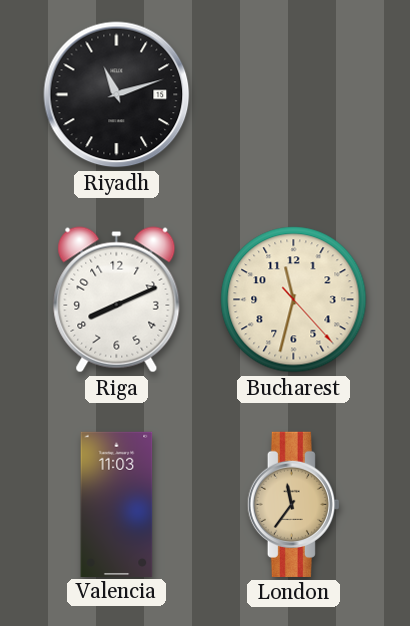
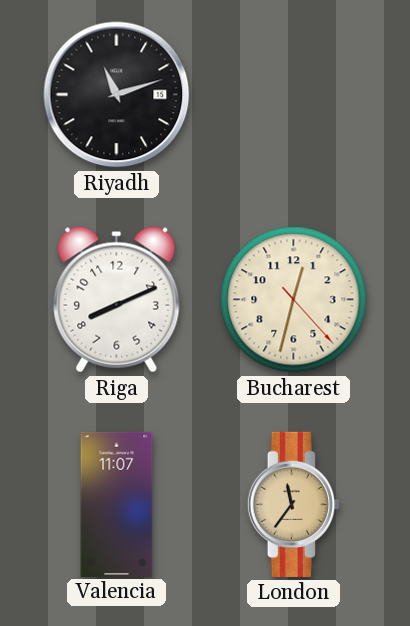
Bucharest: 11:32 -> 12:32 (294, 300)
Valencia: 11:03 -> 11:07 (117, 504)
